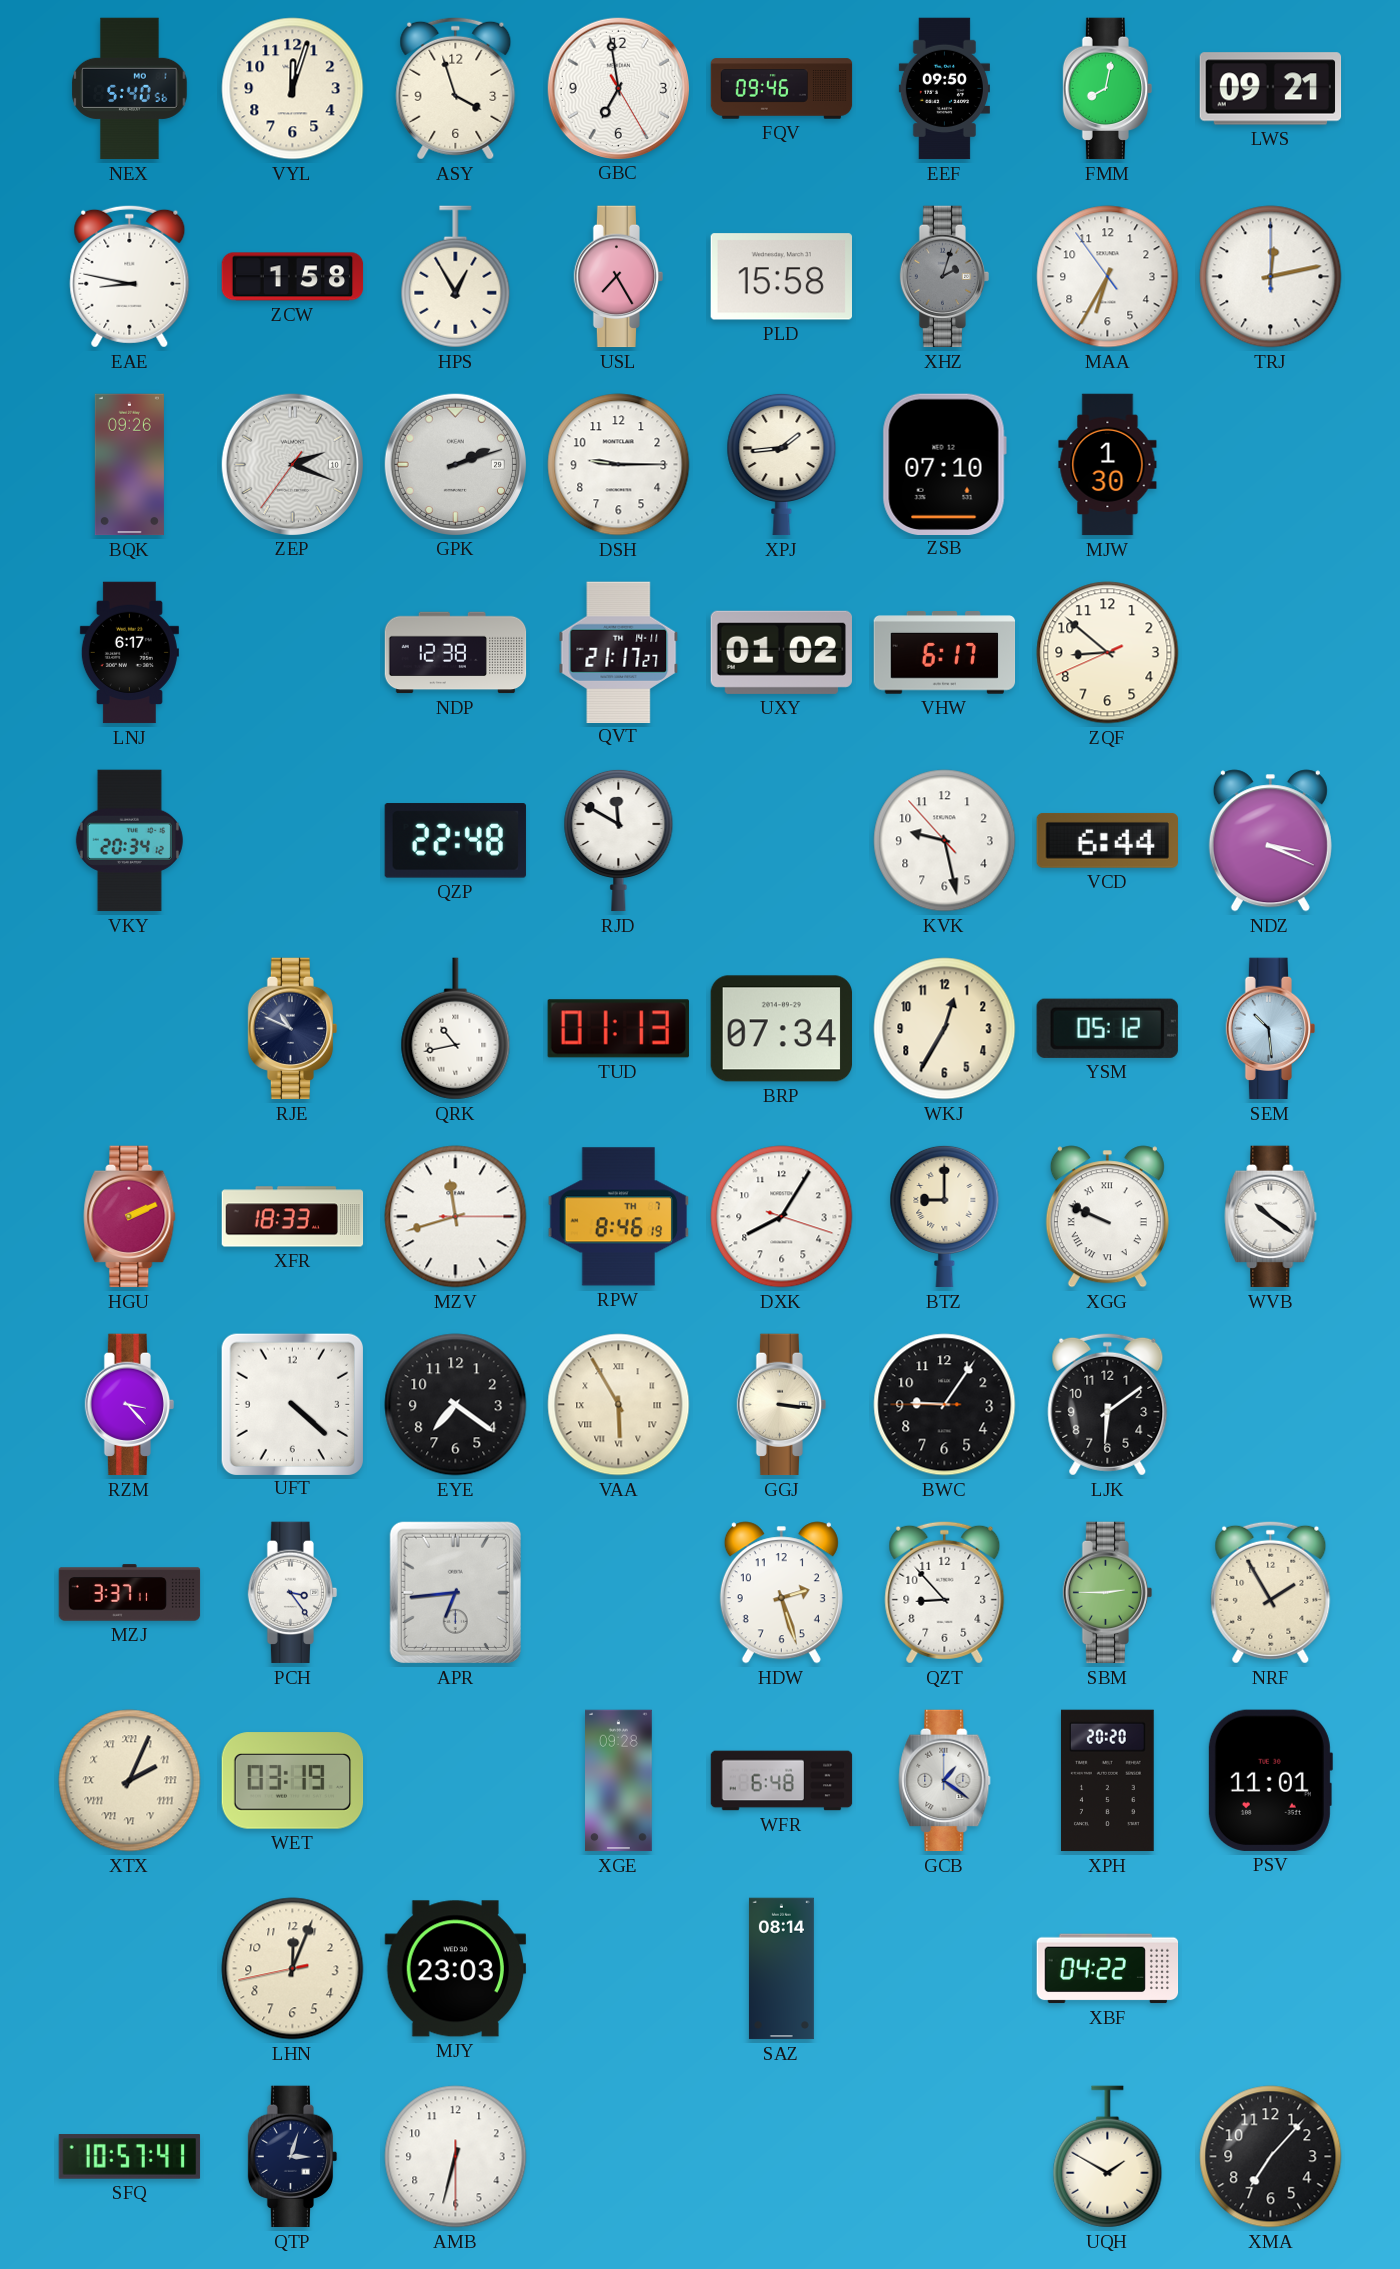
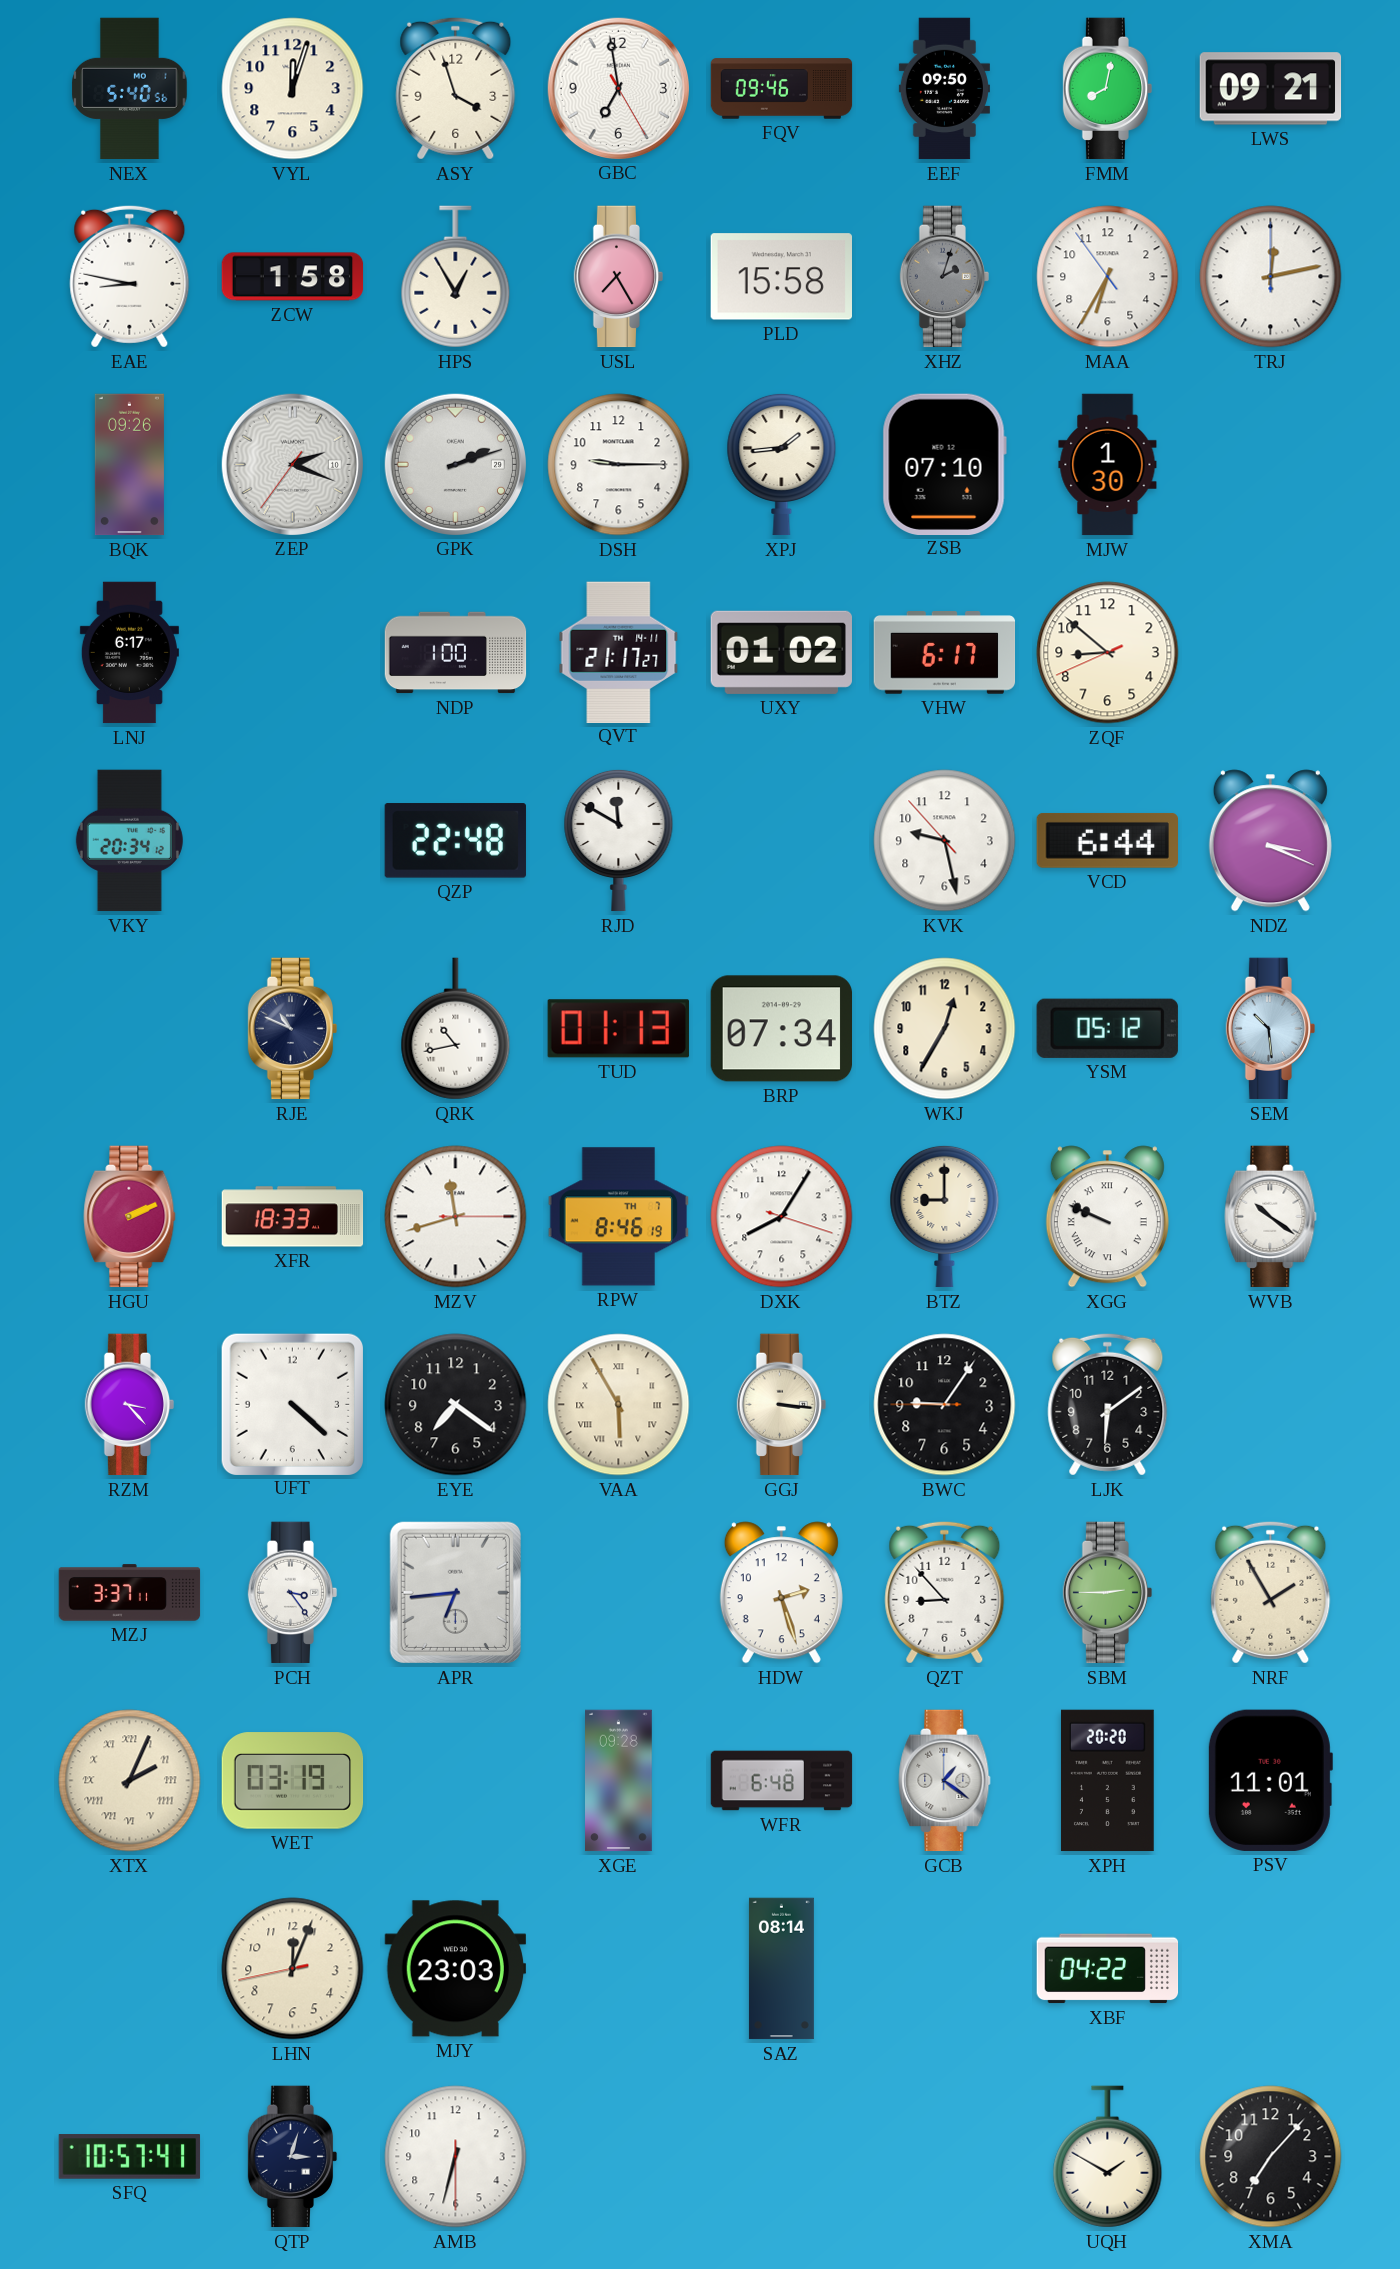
NDP: 12:38 -> 1:00 (456, 653)
